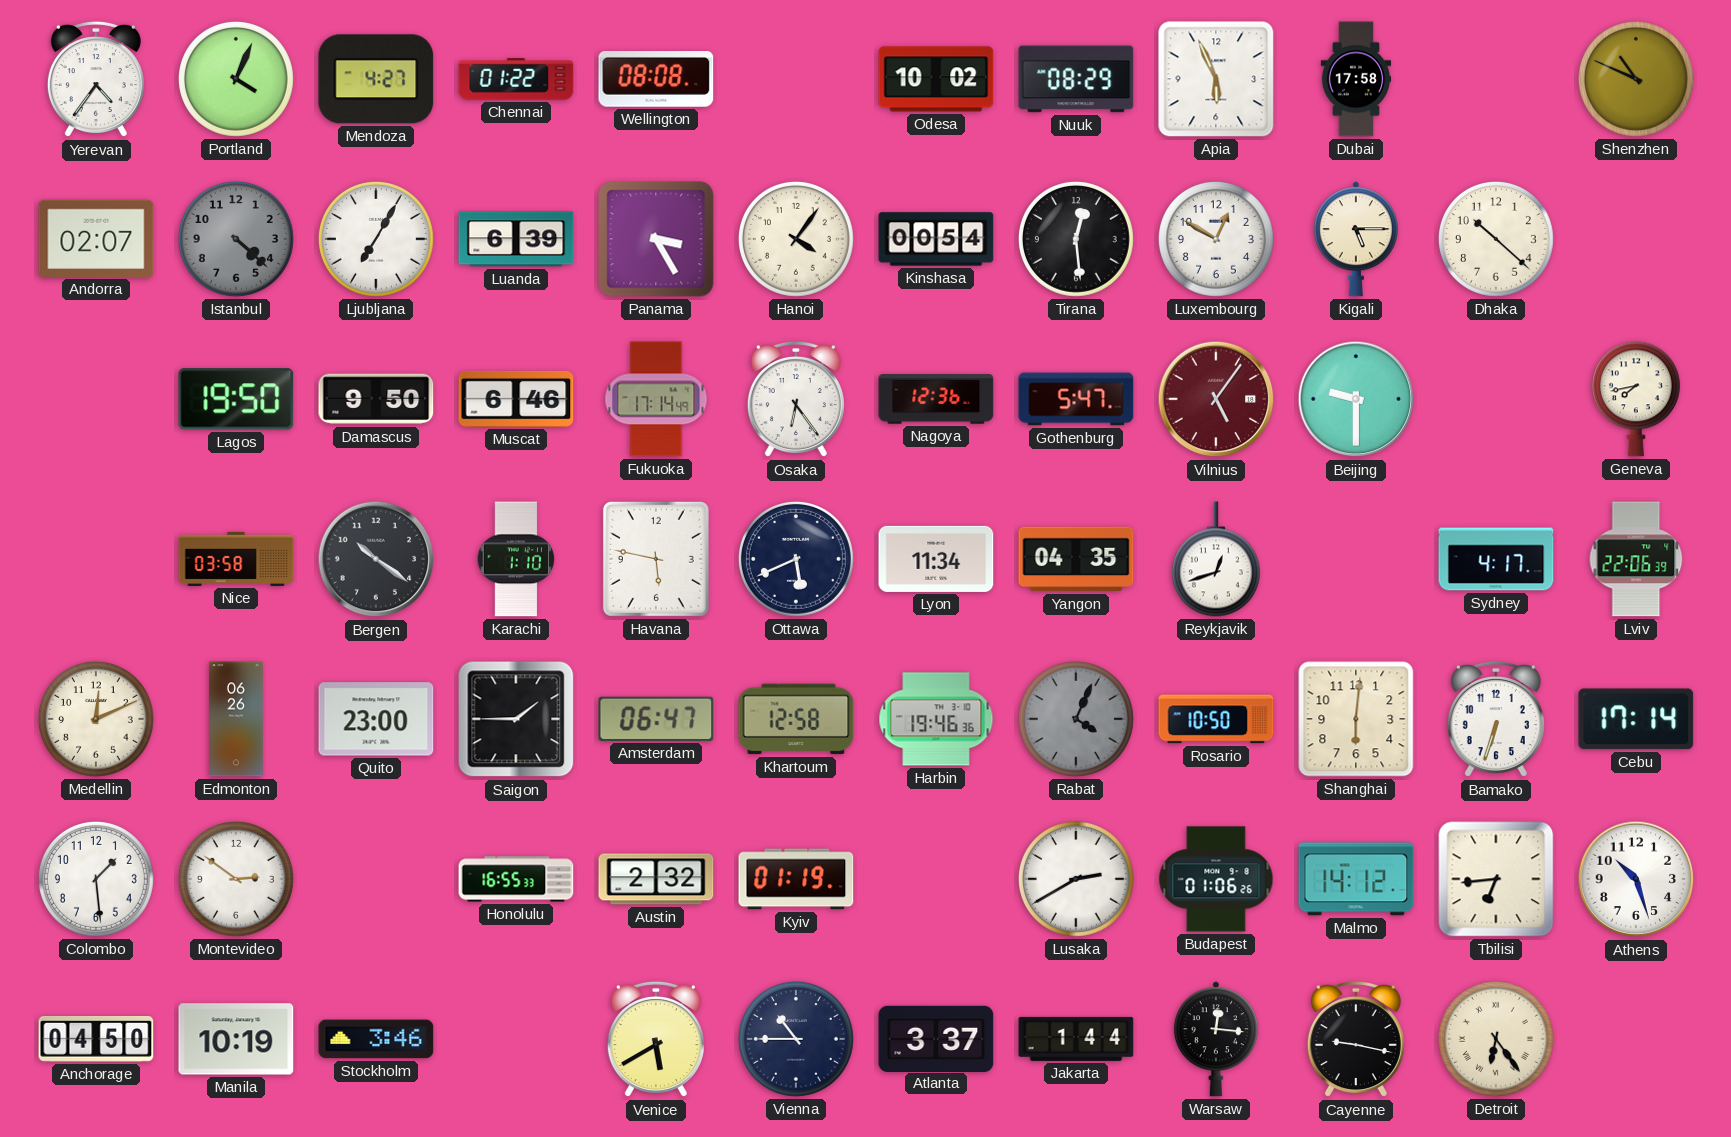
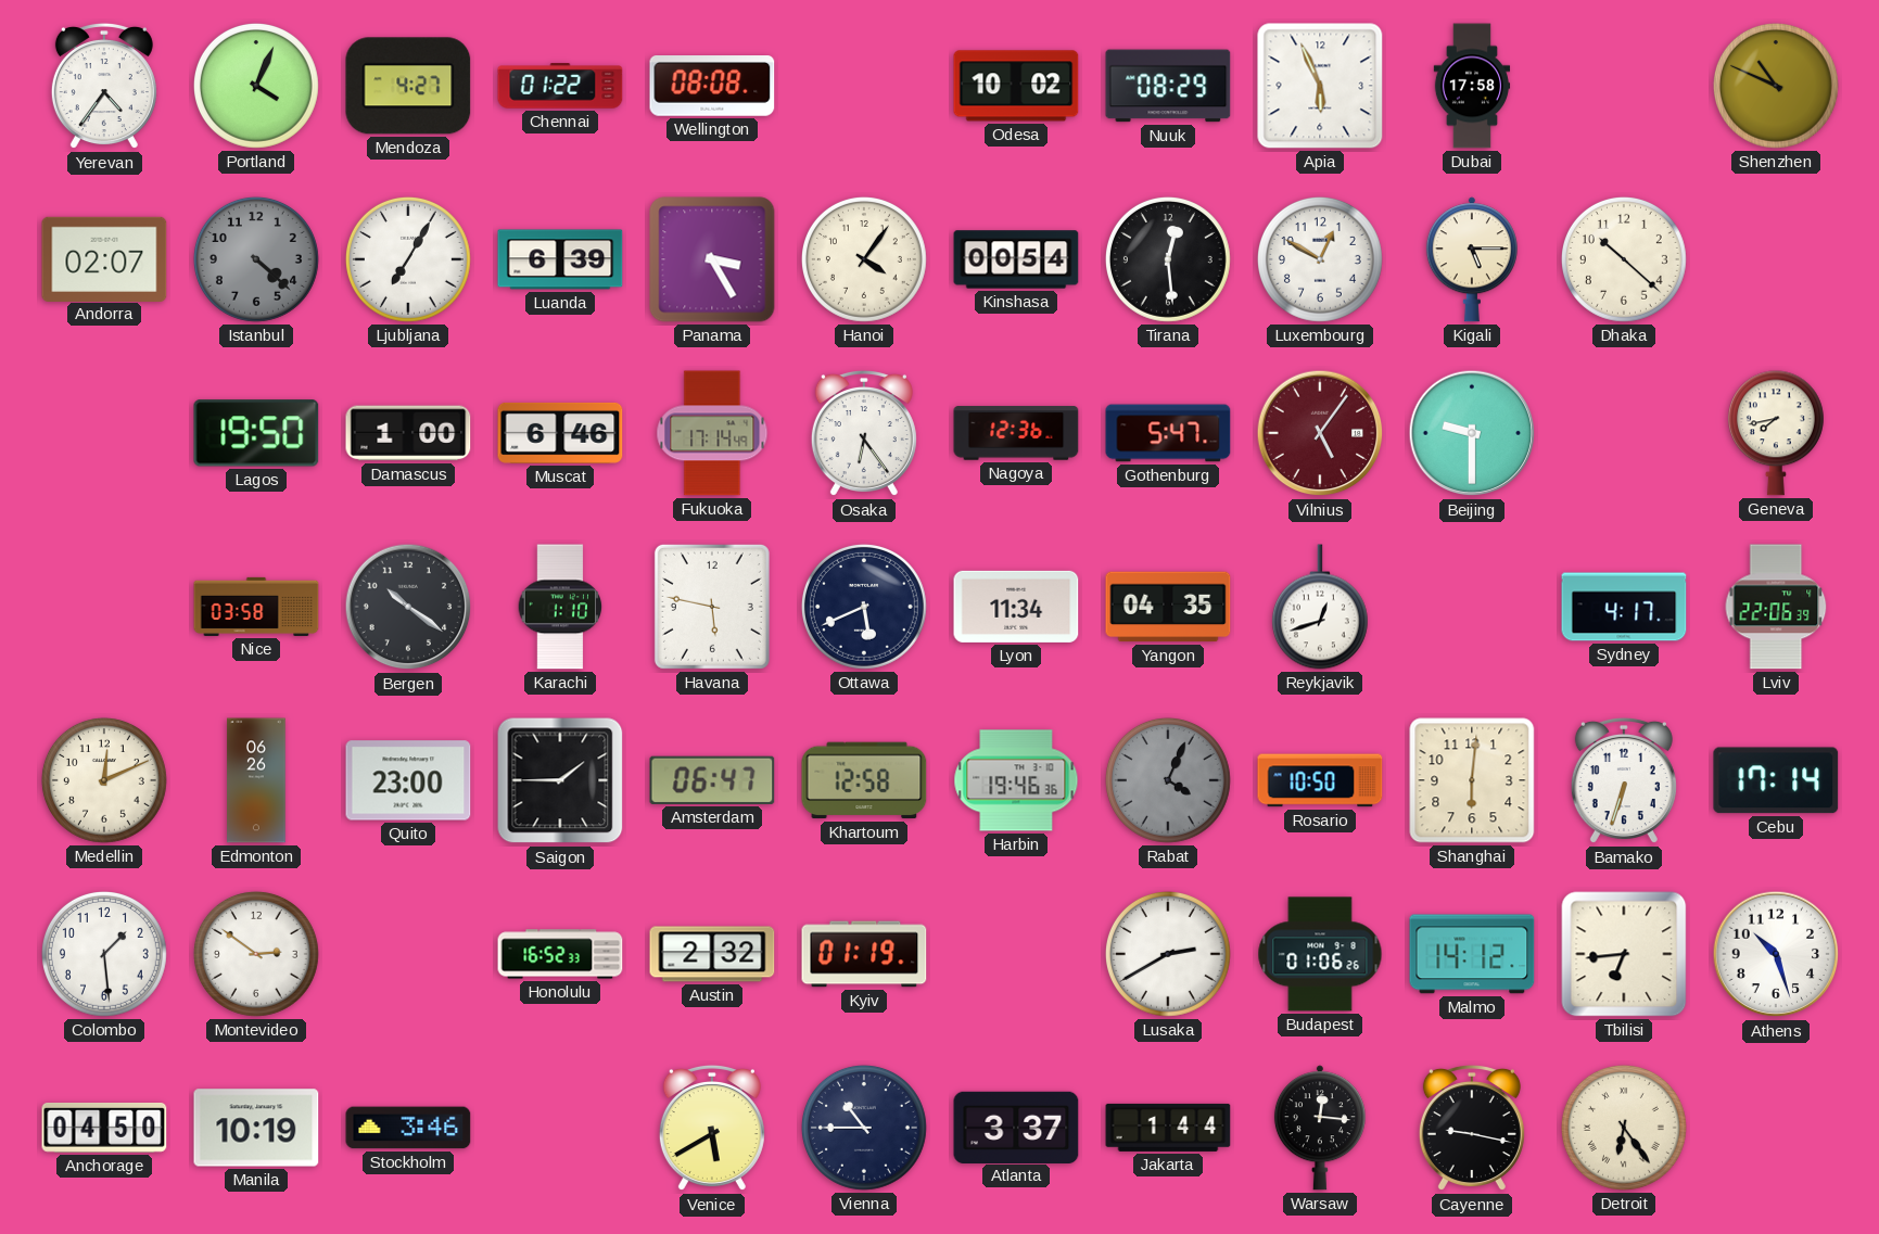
Damascus: 9:50 -> 1:00 (408, 433)
Honolulu: 16:55 -> 16:52 (560, 954)
